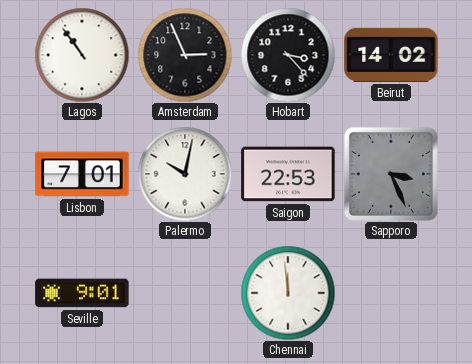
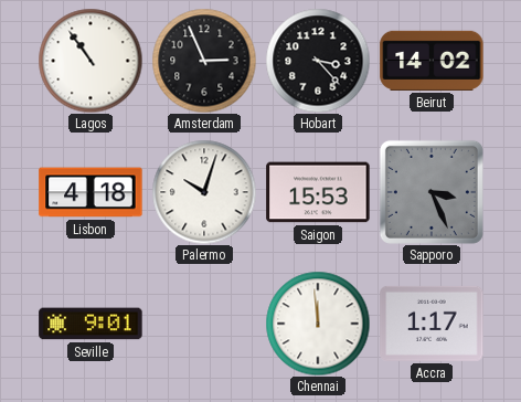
Lisbon: 7:01 -> 4:18 (91, 192)
Palermo: 10:02 -> 10:03 (204, 192)
Saigon: 22:53 -> 15:53 (318, 192)
Accra: none -> 1:17 (432, 324)
